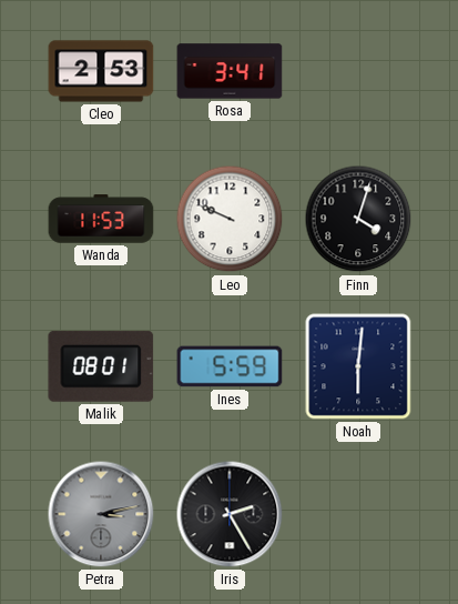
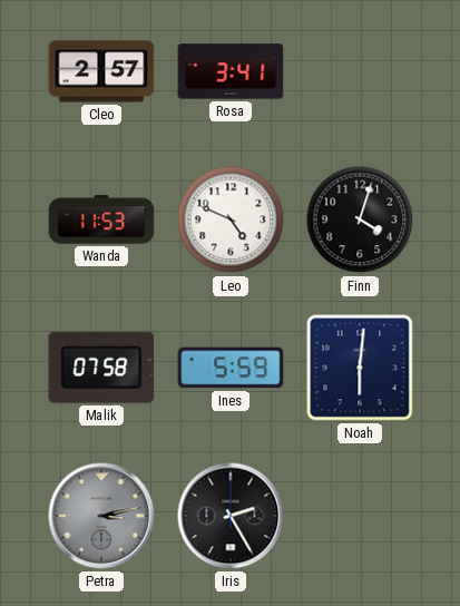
Cleo: 2:53 -> 2:57 (101, 71)
Leo: 9:49 -> 4:49 (231, 219)
Malik: 08:01 -> 07:58 (101, 368)
